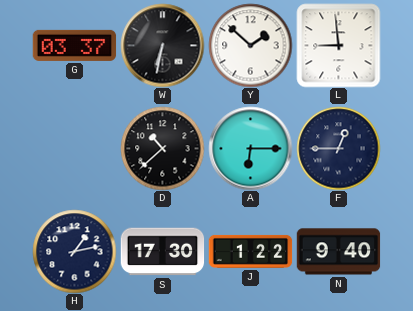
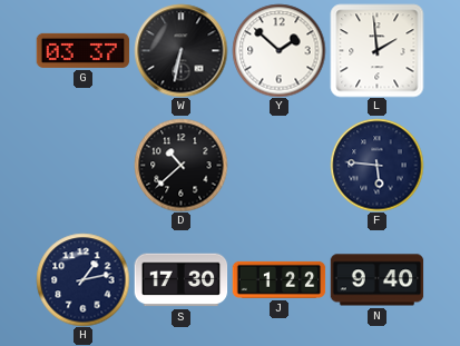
L: 8:59 -> 1:59 (376, 50)
A: 6:15 -> none (250, 148)
F: 12:45 -> 5:46 (376, 165)
